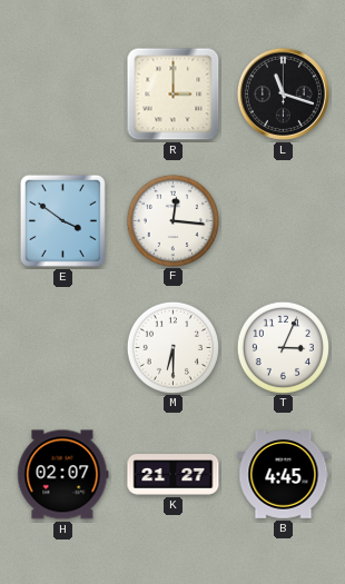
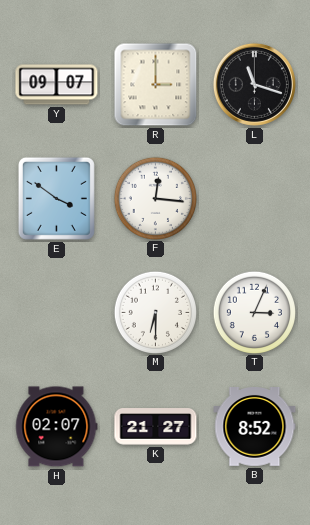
Y: none -> 09:07 (57, 85)
B: 4:45 -> 8:52 (255, 427)
